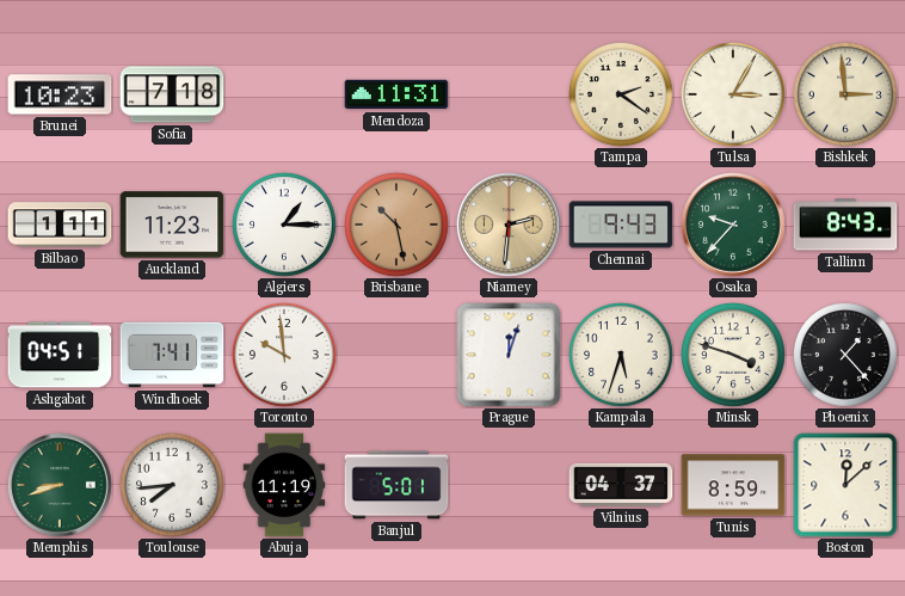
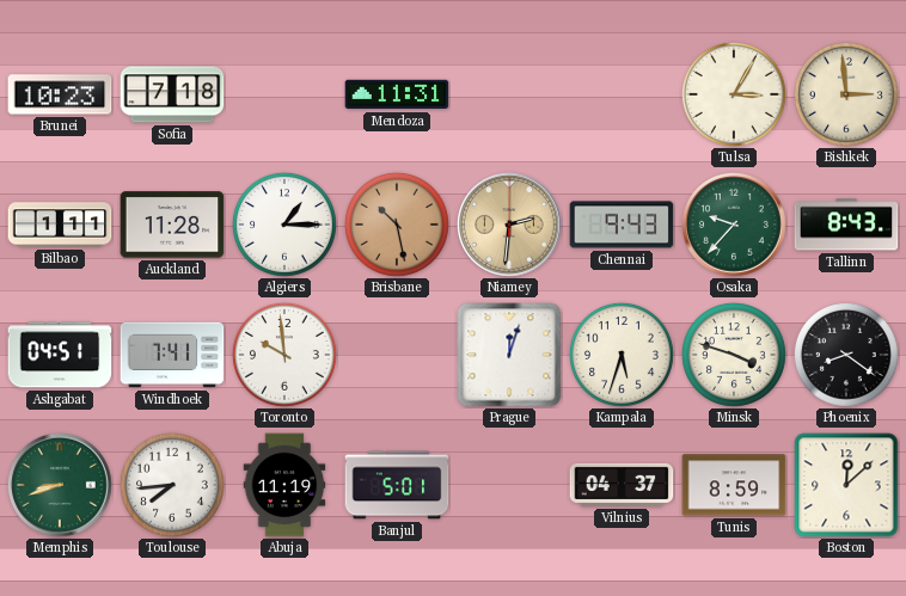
Tampa: 2:21 -> none (621, 94)
Auckland: 11:23 -> 11:28 (172, 225)
Phoenix: 1:23 -> 8:21 (846, 355)
